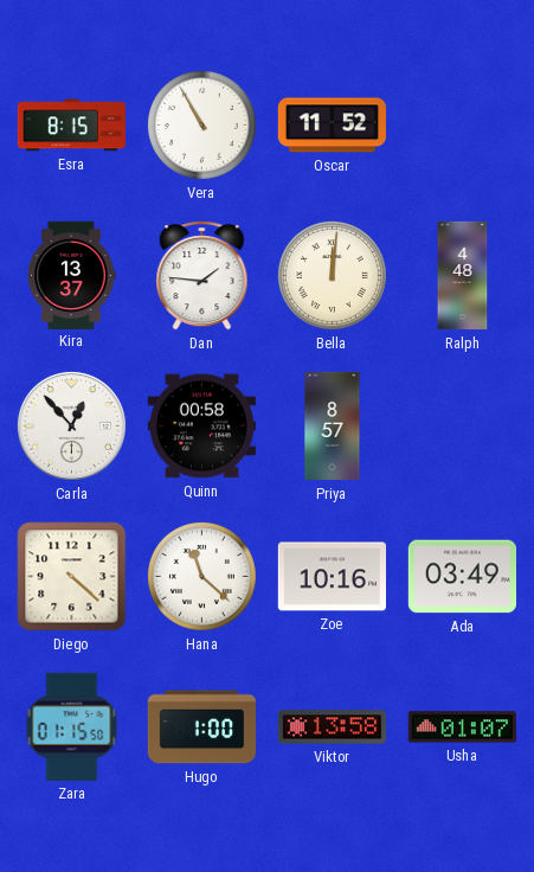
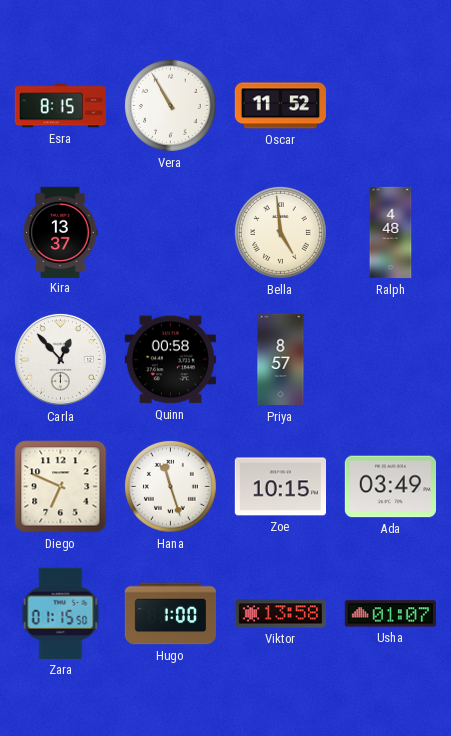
Dan: 1:46 -> none (202, 276)
Bella: 12:01 -> 4:59 (280, 232)
Diego: 4:22 -> 6:49 (61, 487)
Hana: 11:22 -> 11:27 (170, 486)
Zoe: 10:16 -> 10:15 (280, 487)
